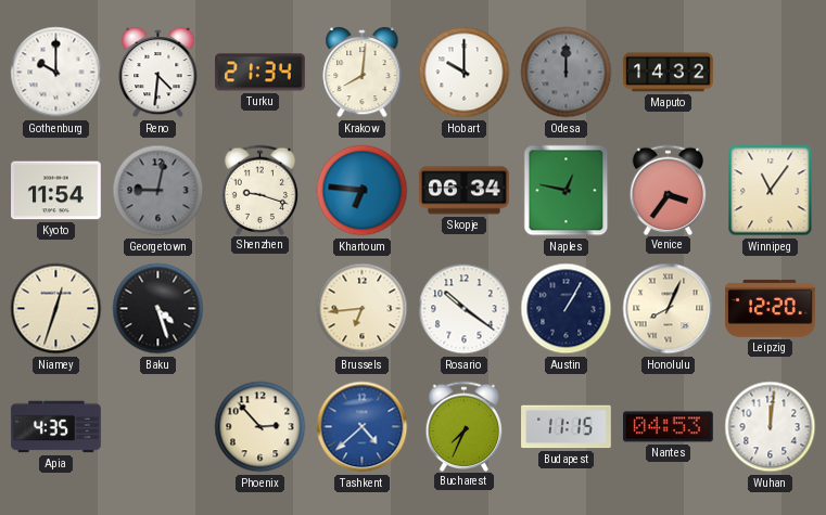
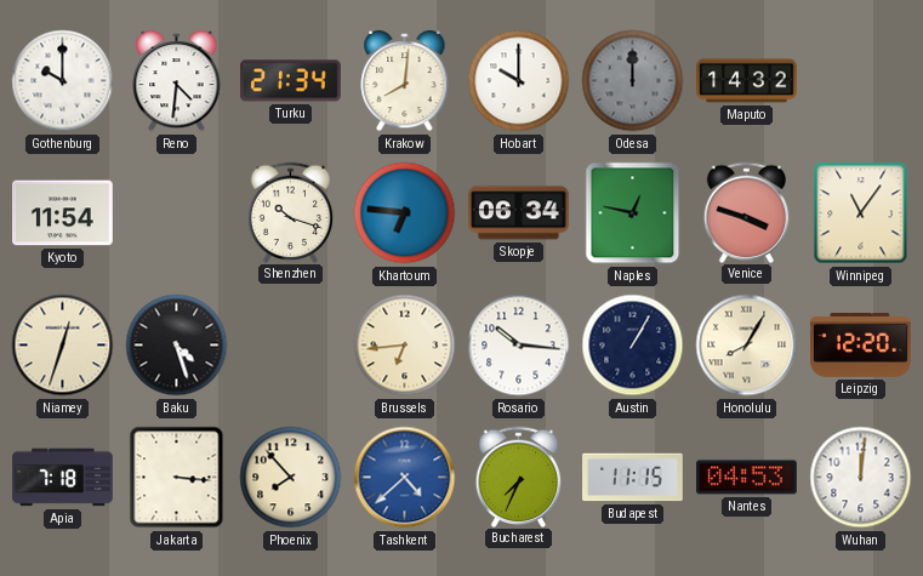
Georgetown: 9:02 -> none (158, 191)
Shenzhen: 9:18 -> 10:18 (291, 212)
Venice: 3:36 -> 3:48 (747, 212)
Rosario: 10:21 -> 10:16 (519, 346)
Honolulu: 8:04 -> 8:05 (747, 346)
Apia: 4:35 -> 7:18 (63, 478)
Jakarta: none -> 3:16 (177, 478)
Phoenix: 2:53 -> 7:53 (291, 478)
